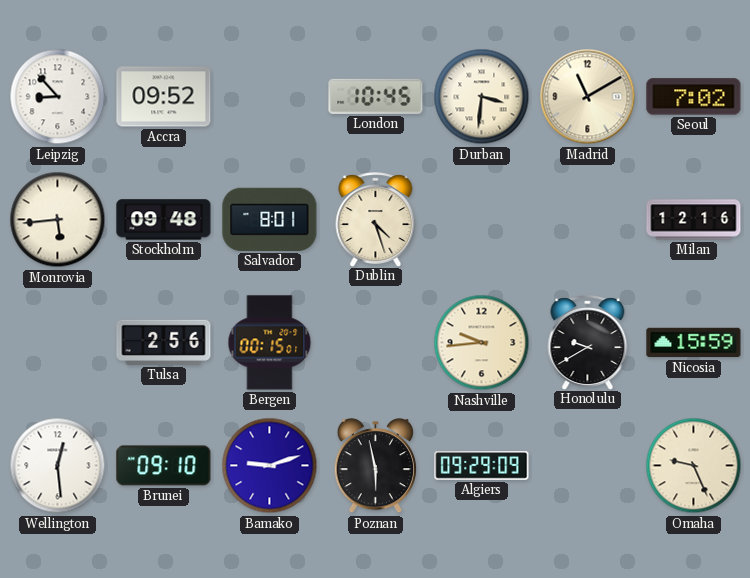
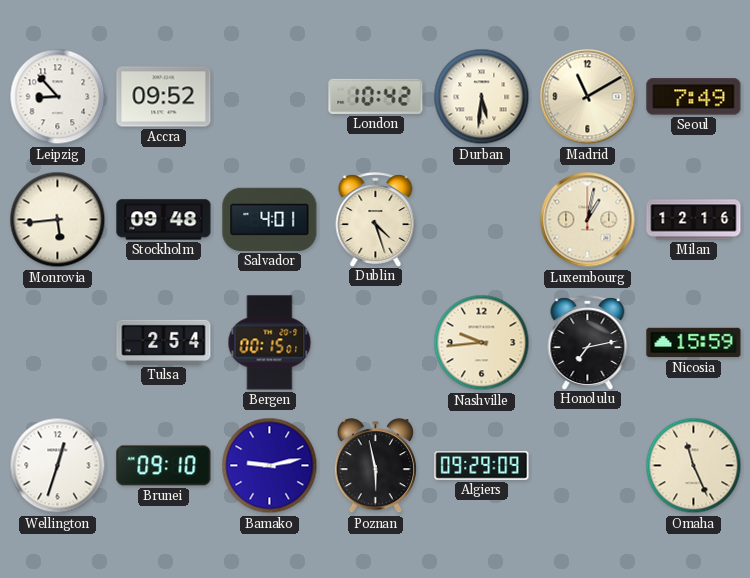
London: 10:45 -> 10:42 (376, 96)
Durban: 3:31 -> 5:31 (482, 97)
Seoul: 7:02 -> 7:49 (694, 97)
Salvador: 8:01 -> 4:01 (270, 219)
Luxembourg: none -> 1:02 (588, 220)
Tulsa: 2:56 -> 2:54 (164, 342)
Honolulu: 9:40 -> 7:13 (588, 342)
Wellington: 12:29 -> 12:33 (58, 466)
Bamako: 9:12 -> 9:13 (270, 466)
Omaha: 9:26 -> 11:26 (694, 466)
